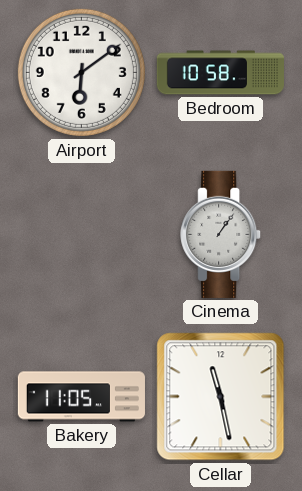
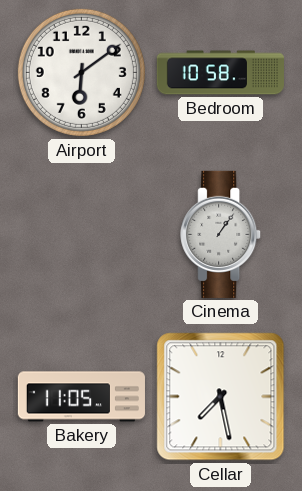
Cellar: 11:28 -> 7:28 (221, 397)
